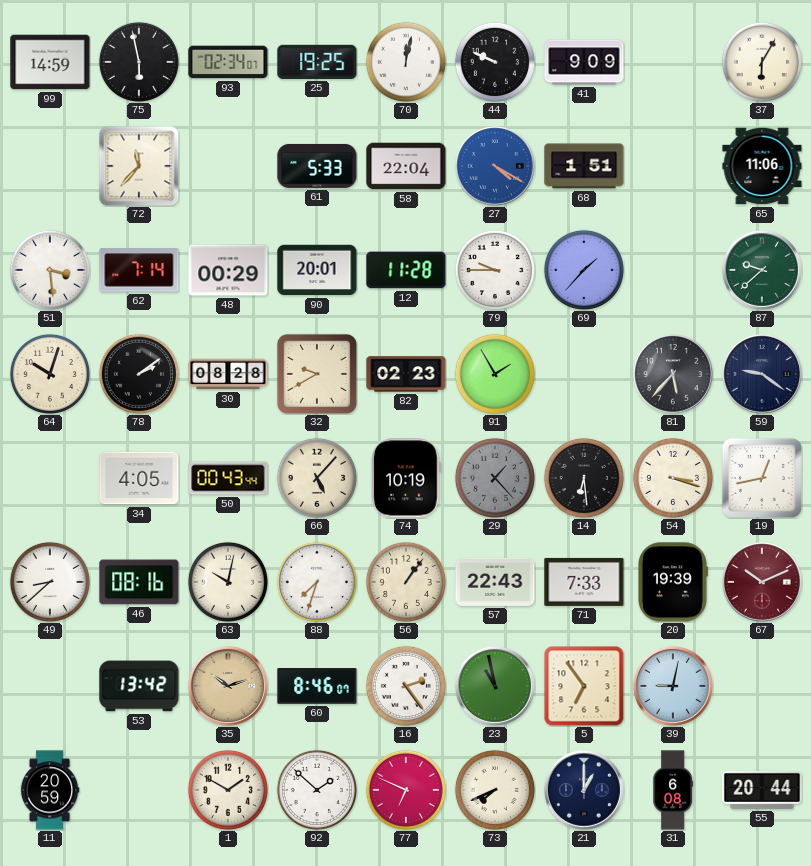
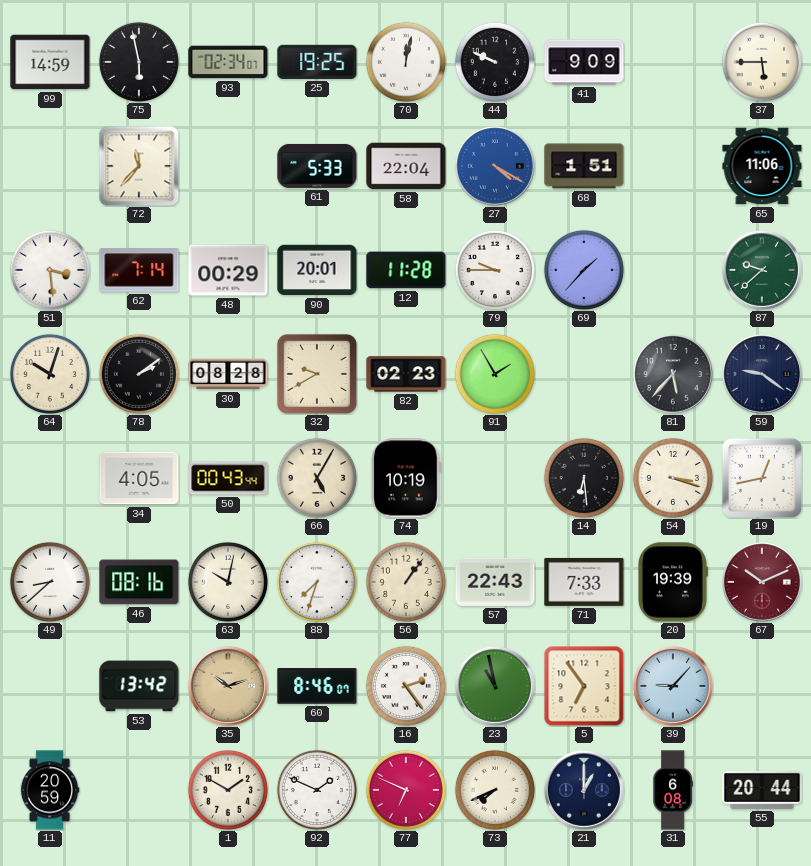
37: 6:05 -> 5:45 (762, 62)
66: 5:07 -> 5:05 (317, 478)
29: 1:23 -> none (495, 478)
39: 9:02 -> 9:07 (673, 686)
92: 1:52 -> 1:49 (317, 790)
